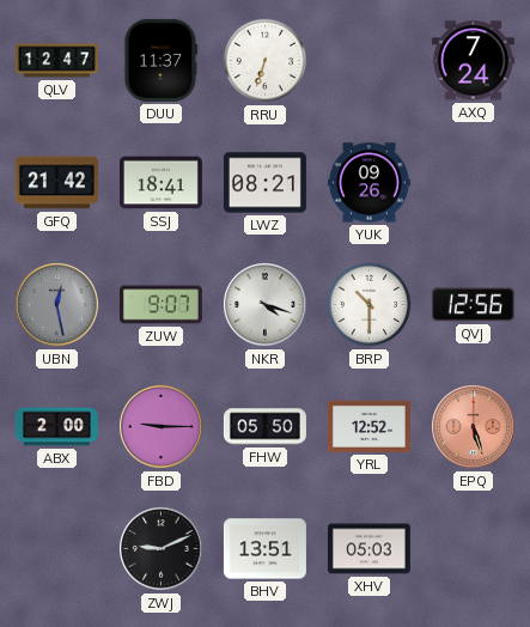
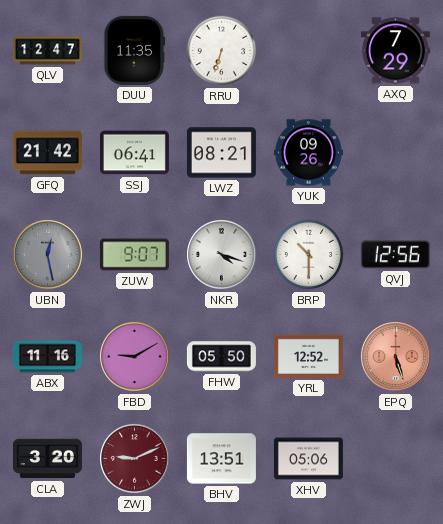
DUU: 11:37 -> 11:35 (135, 50)
AXQ: 7:24 -> 7:29 (395, 51)
SSJ: 18:41 -> 06:41 (134, 153)
ABX: 2:00 -> 11:16 (47, 357)
FBD: 9:15 -> 9:10 (135, 357)
CLA: none -> 3:20 (47, 459)
ZWJ dial: black -> burgundy (135, 459)
XHV: 05:03 -> 05:06 (308, 459)
